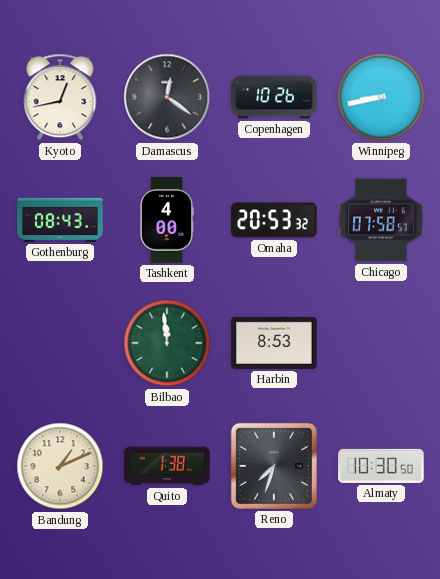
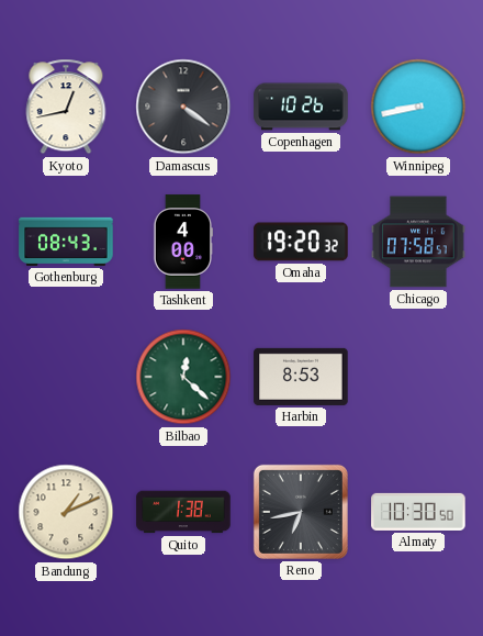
Damascus: 12:21 -> 4:21 (183, 107)
Omaha: 20:53 -> 19:20 (301, 242)
Bilbao: 11:59 -> 12:22 (183, 377)
Reno: 7:33 -> 6:43 (301, 512)
